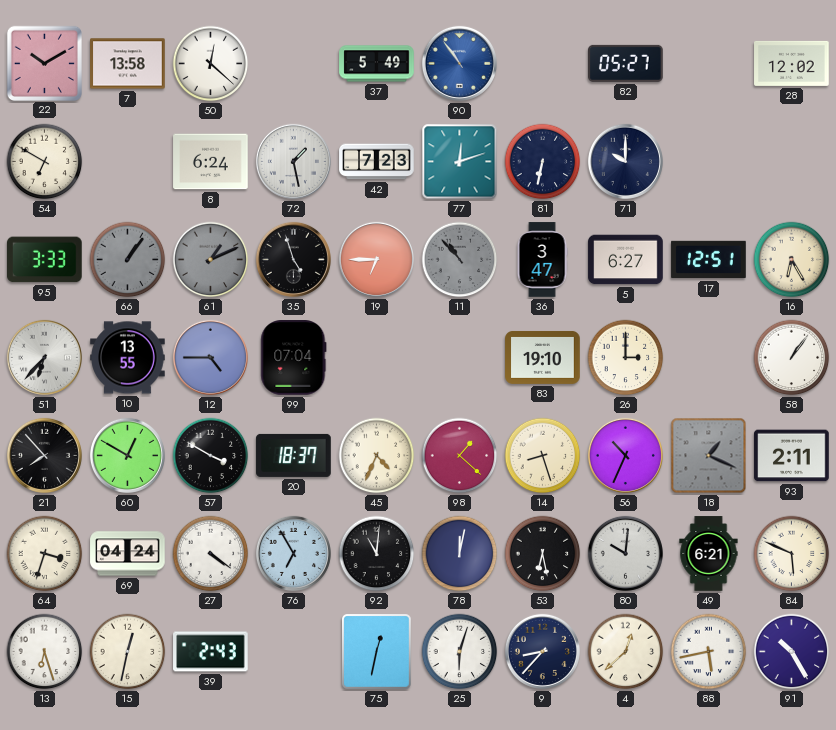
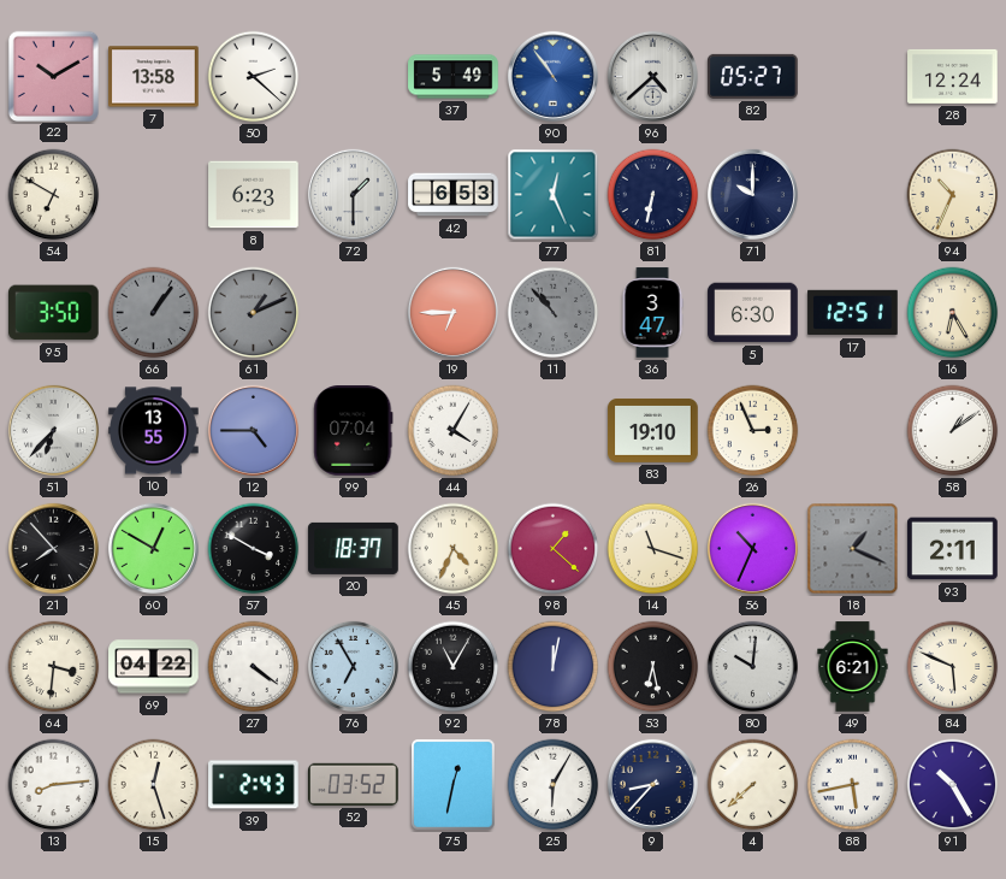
50: 12:22 -> 2:22 (254, 77)
96: none -> 4:38 (652, 76)
28: 12:02 -> 12:24 (953, 76)
8: 6:24 -> 6:23 (254, 195)
72: 1:28 -> 1:30 (353, 194)
42: 7:23 -> 6:53 (454, 195)
77: 12:12 -> 12:26 (554, 195)
94: none -> 10:34 (953, 195)
95: 3:33 -> 3:50 (54, 313)
35: 4:57 -> none (293, 259)
5: 6:27 -> 6:30 (753, 313)
44: none -> 4:05 (454, 431)
26: 3:00 -> 2:56 (753, 431)
58: 1:06 -> 1:09 (953, 431)
14: 8:27 -> 11:18 (653, 549)
64: 3:33 -> 3:31 (54, 667)
69: 04:24 -> 04:22 (154, 667)
92: 11:01 -> 11:05 (454, 667)
13: 6:27 -> 8:14 (54, 785)
15: 12:32 -> 12:27 (154, 785)
52: none -> 03:52 (354, 784)
25: 6:03 -> 6:05 (554, 785)
4: 12:38 -> 7:38 (753, 785)
